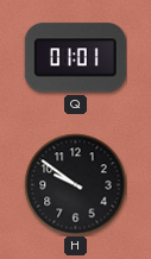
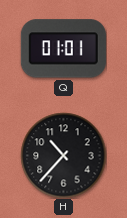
H: 9:51 -> 10:37 (63, 155)
